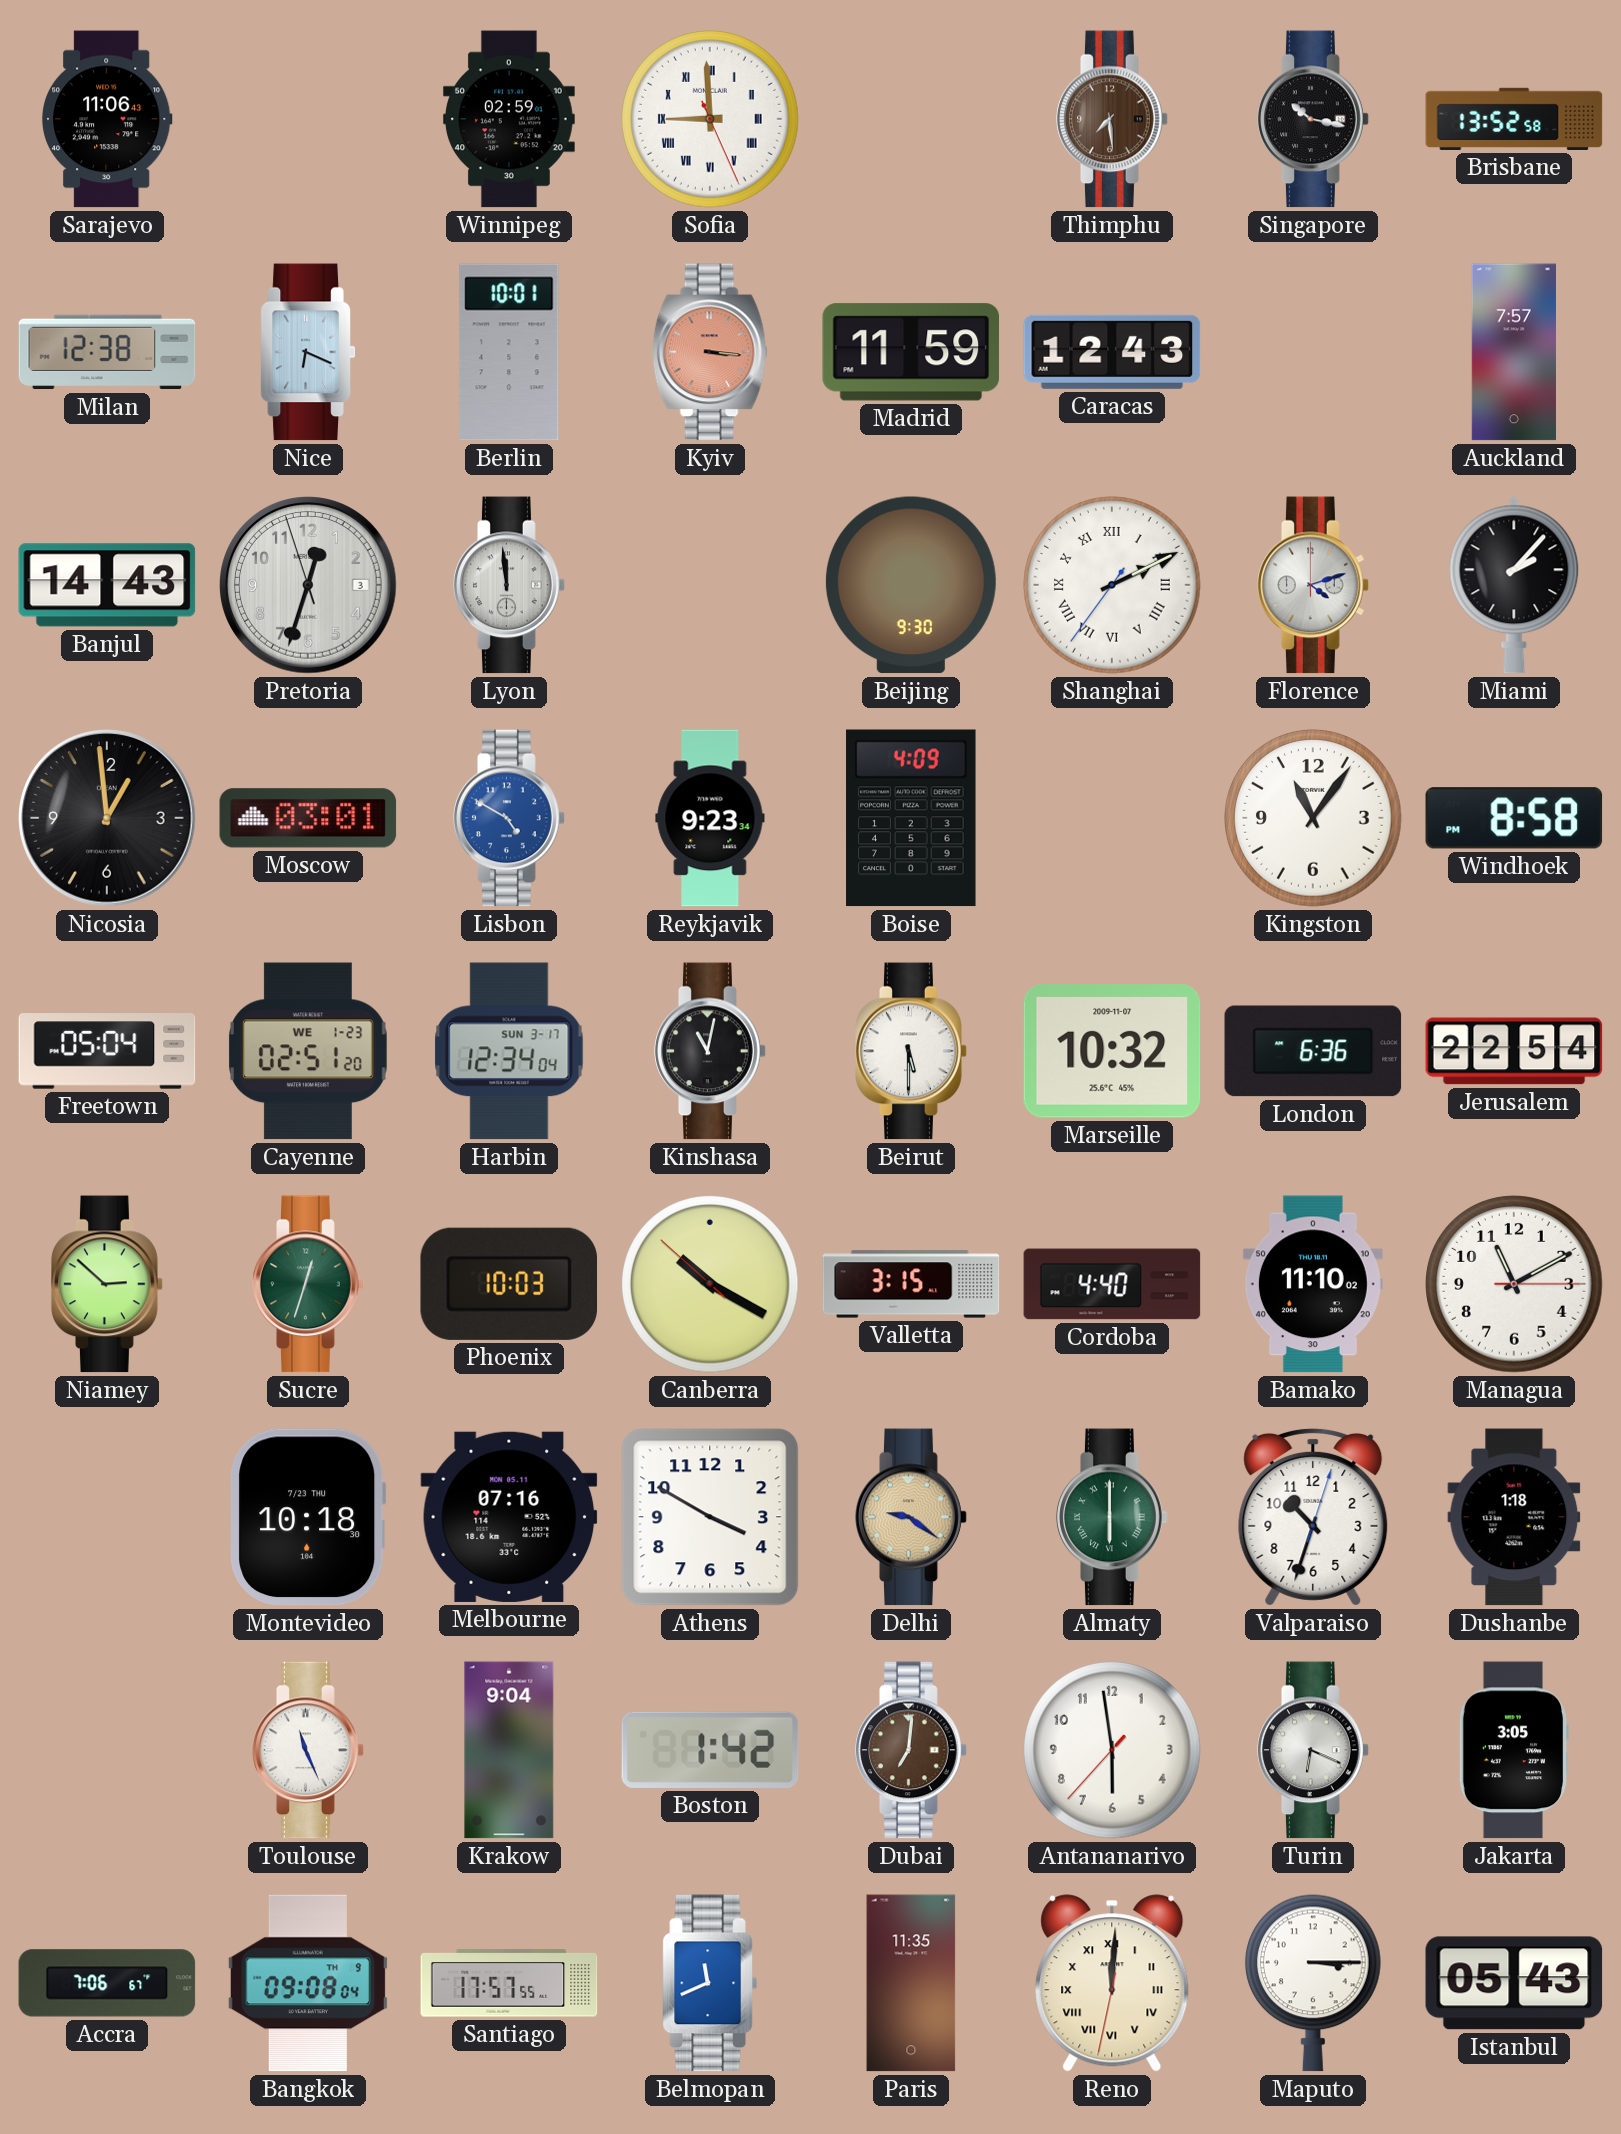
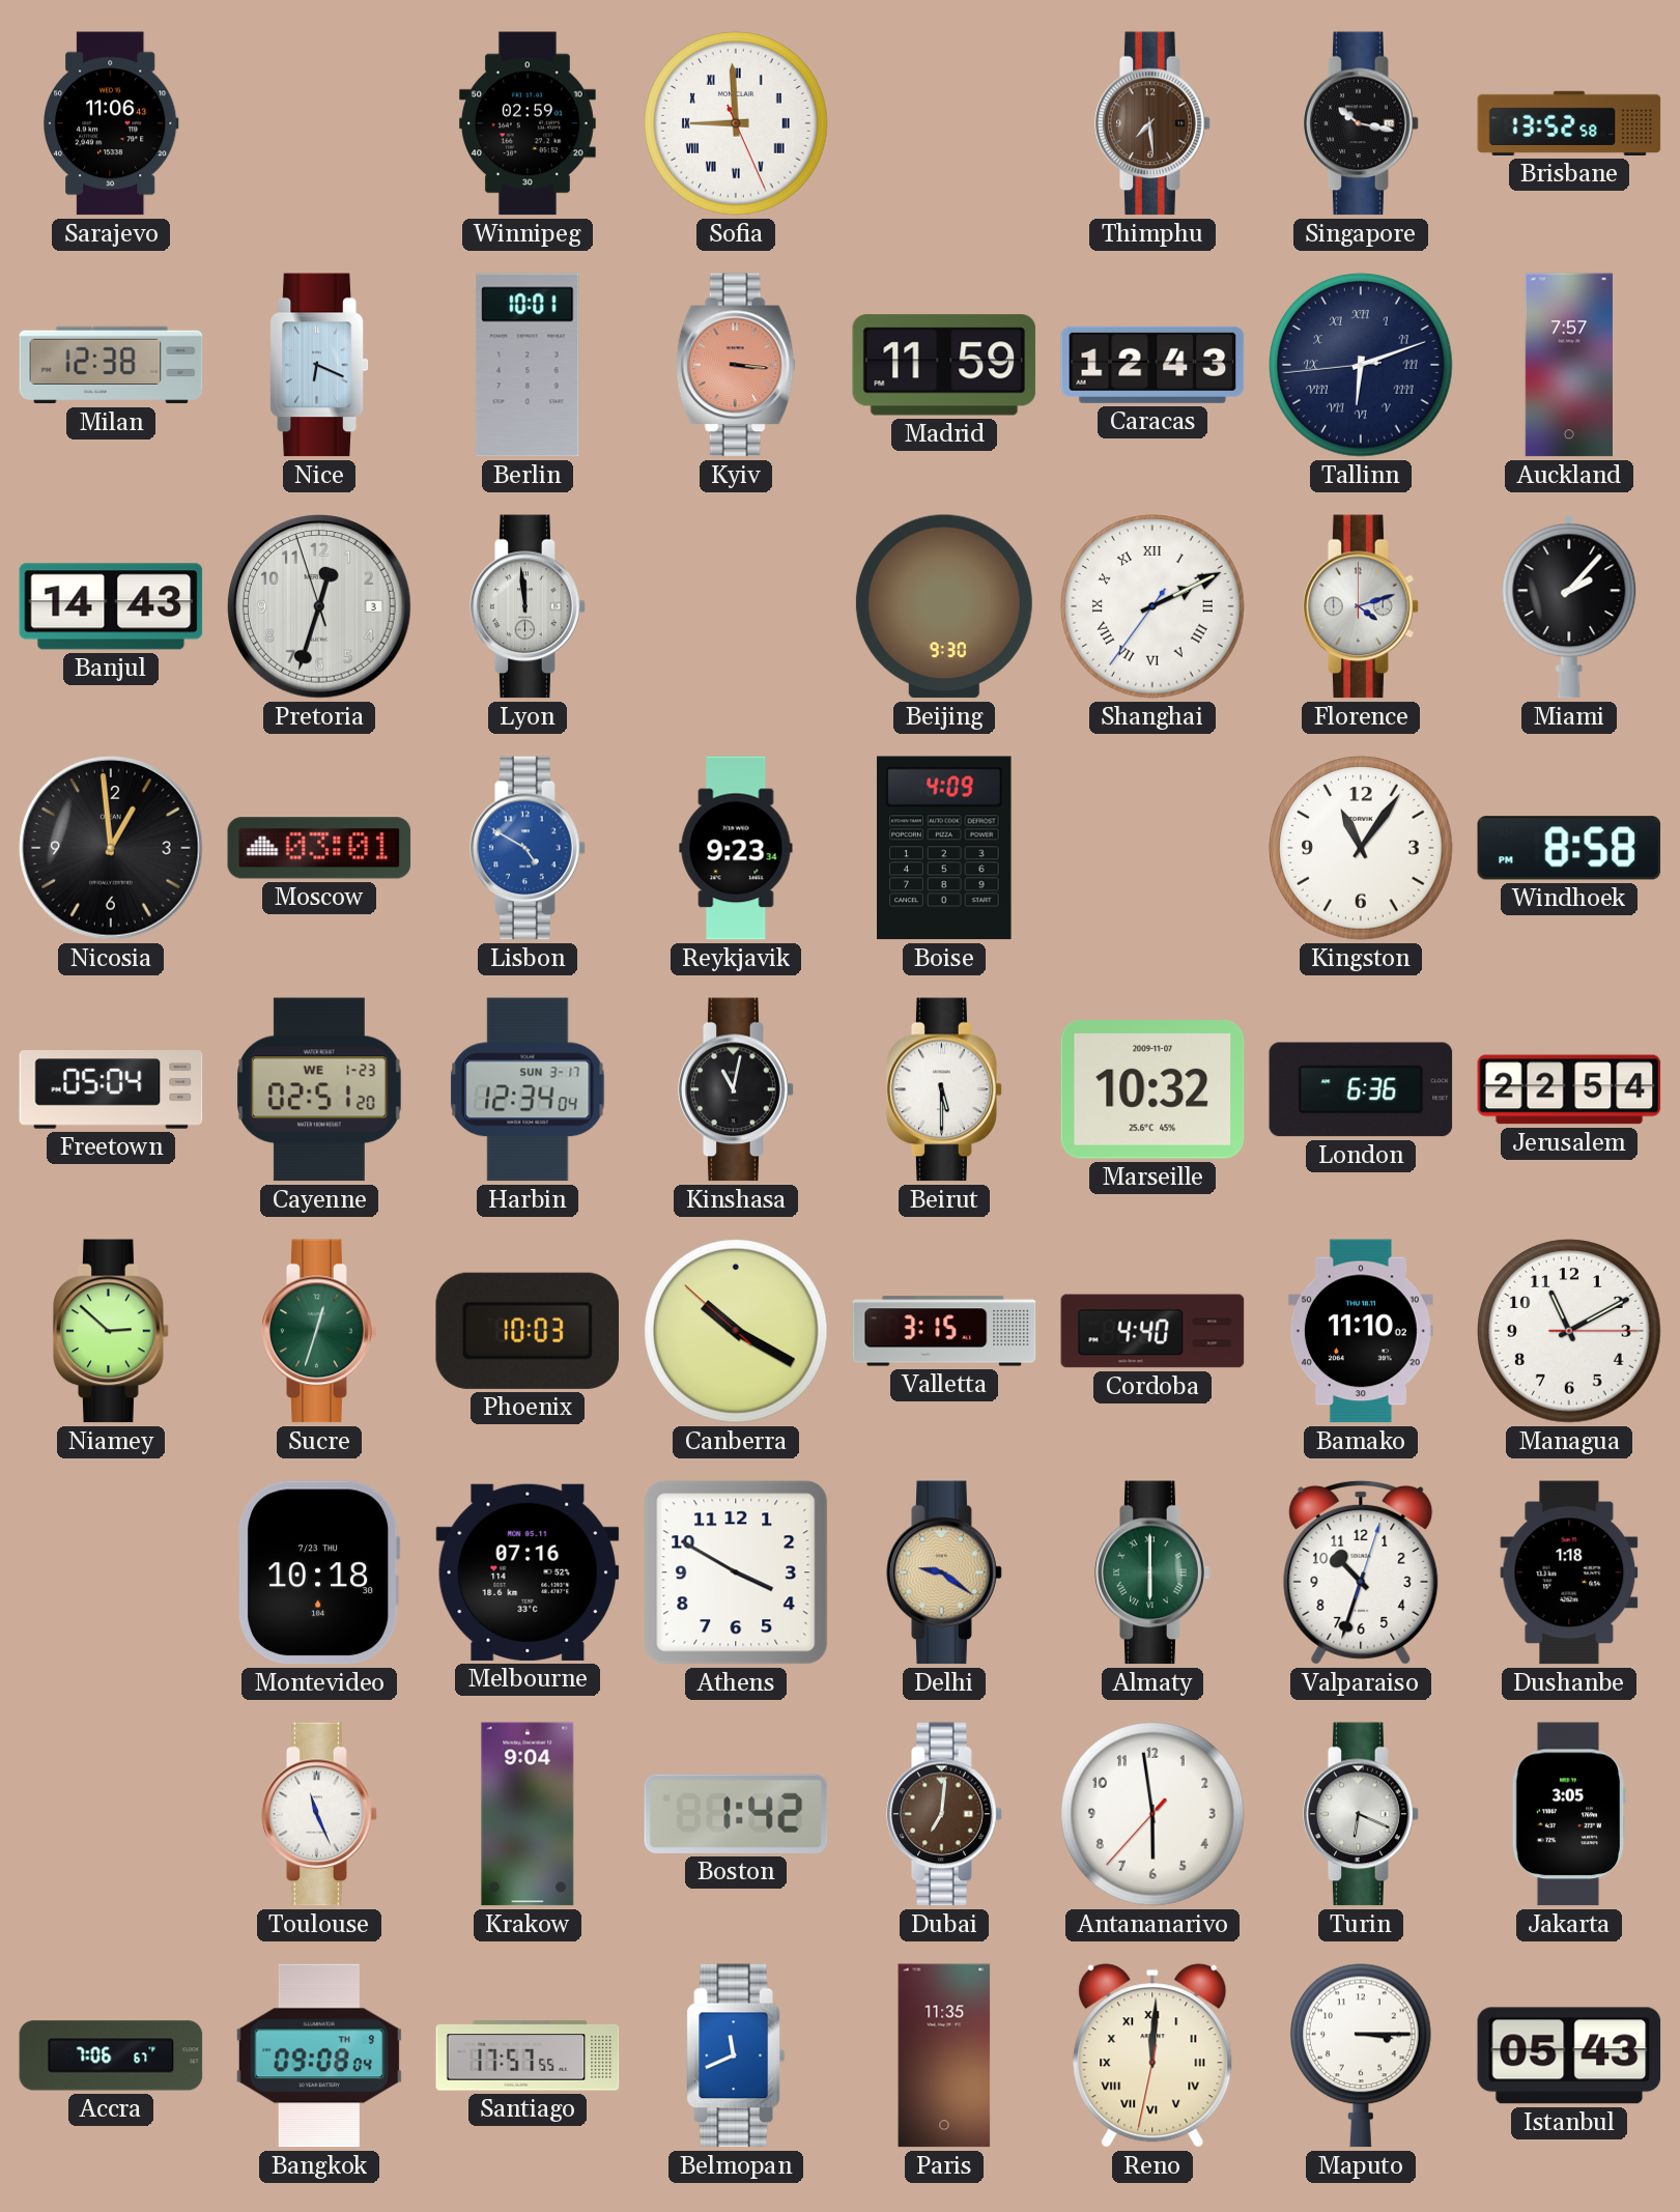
Tallinn: none -> 6:11 (1361, 365)
